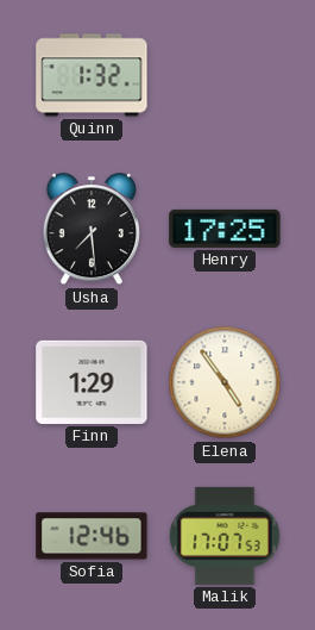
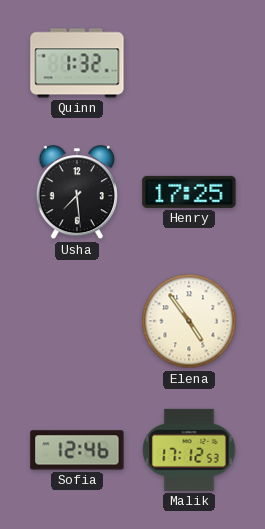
Finn: 1:29 -> none (92, 382)
Malik: 17:07 -> 17:12 (189, 450)
